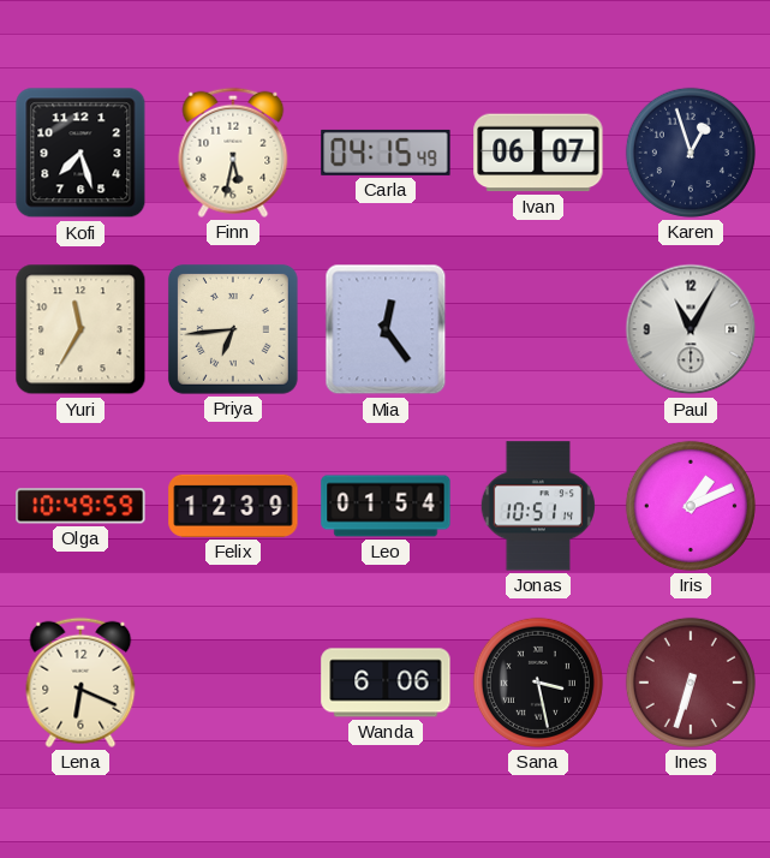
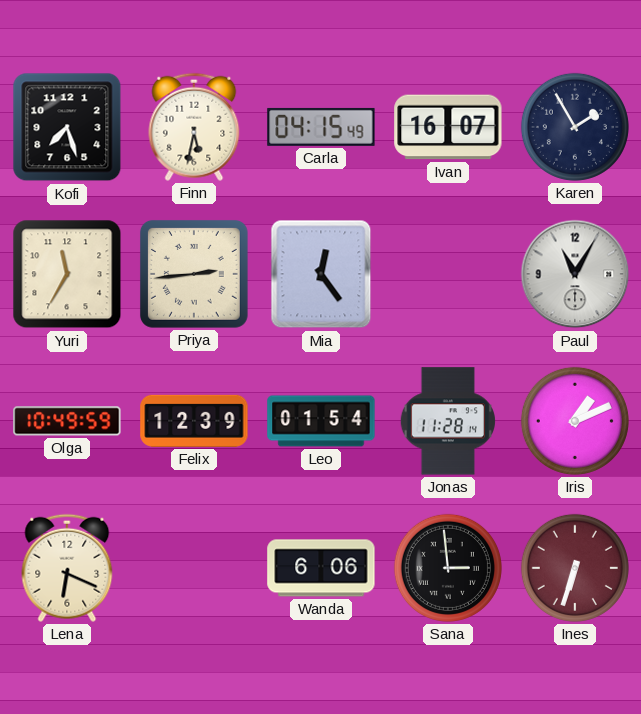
Ivan: 06:07 -> 16:07 (448, 127)
Karen: 12:57 -> 1:55 (575, 127)
Priya: 6:44 -> 2:44 (194, 274)
Jonas: 10:51 -> 11:28 (447, 421)
Sana: 3:28 -> 2:59 (448, 568)
